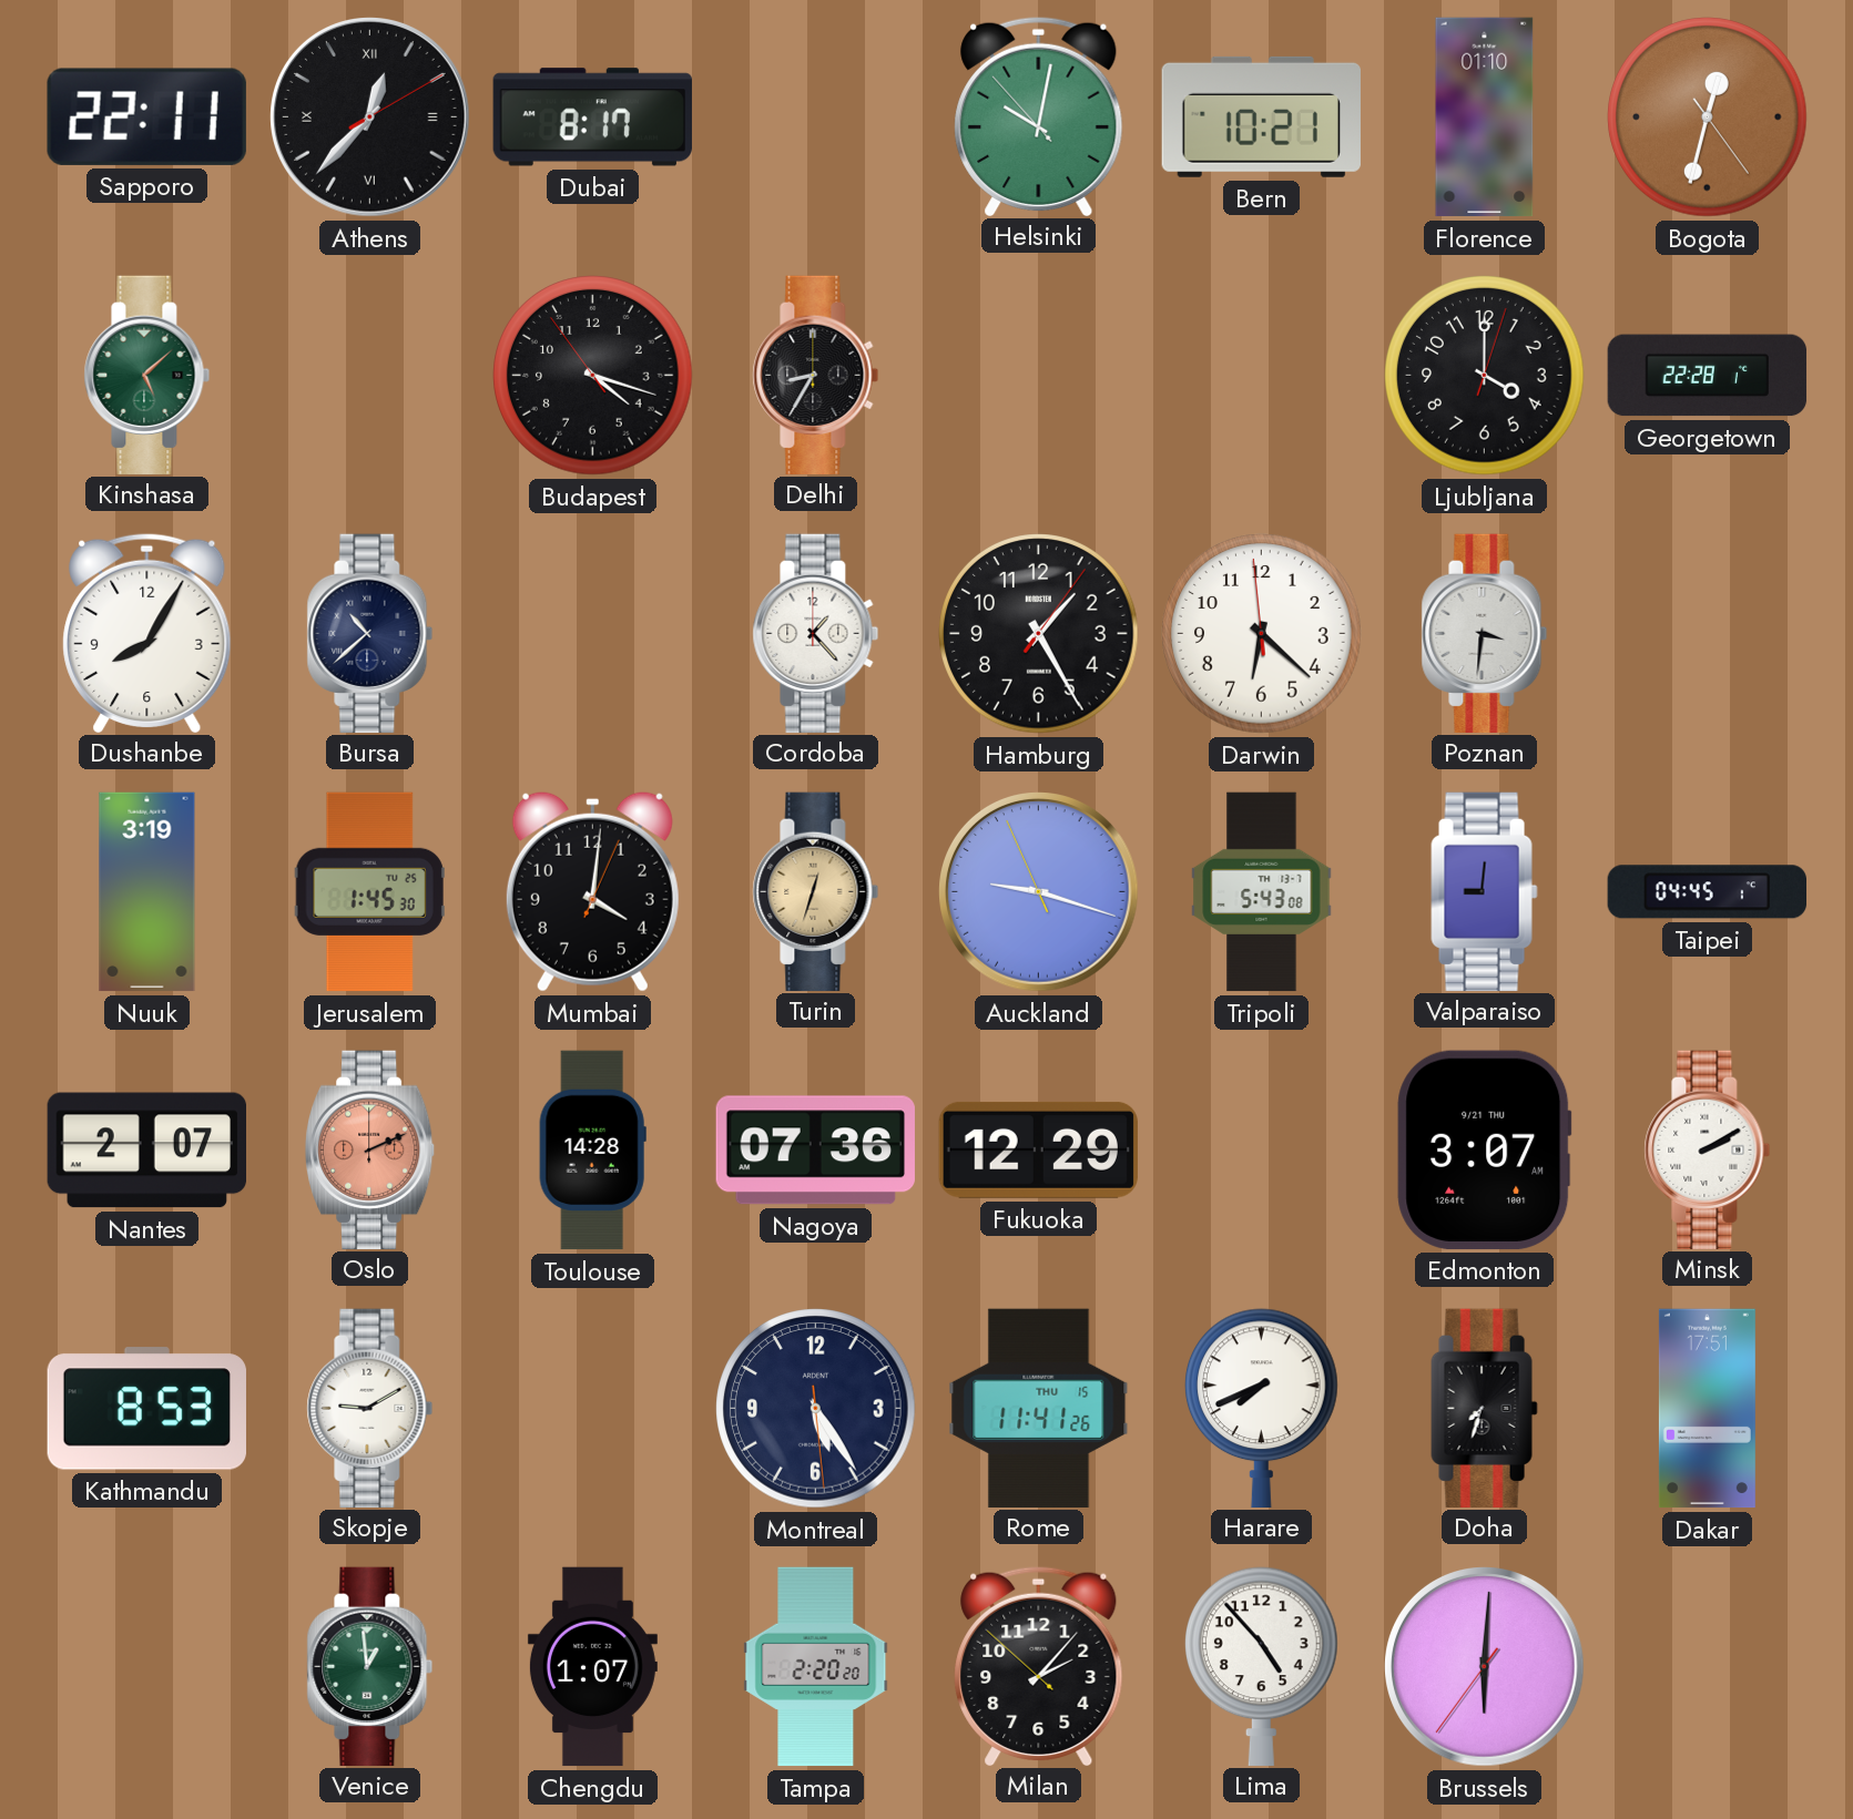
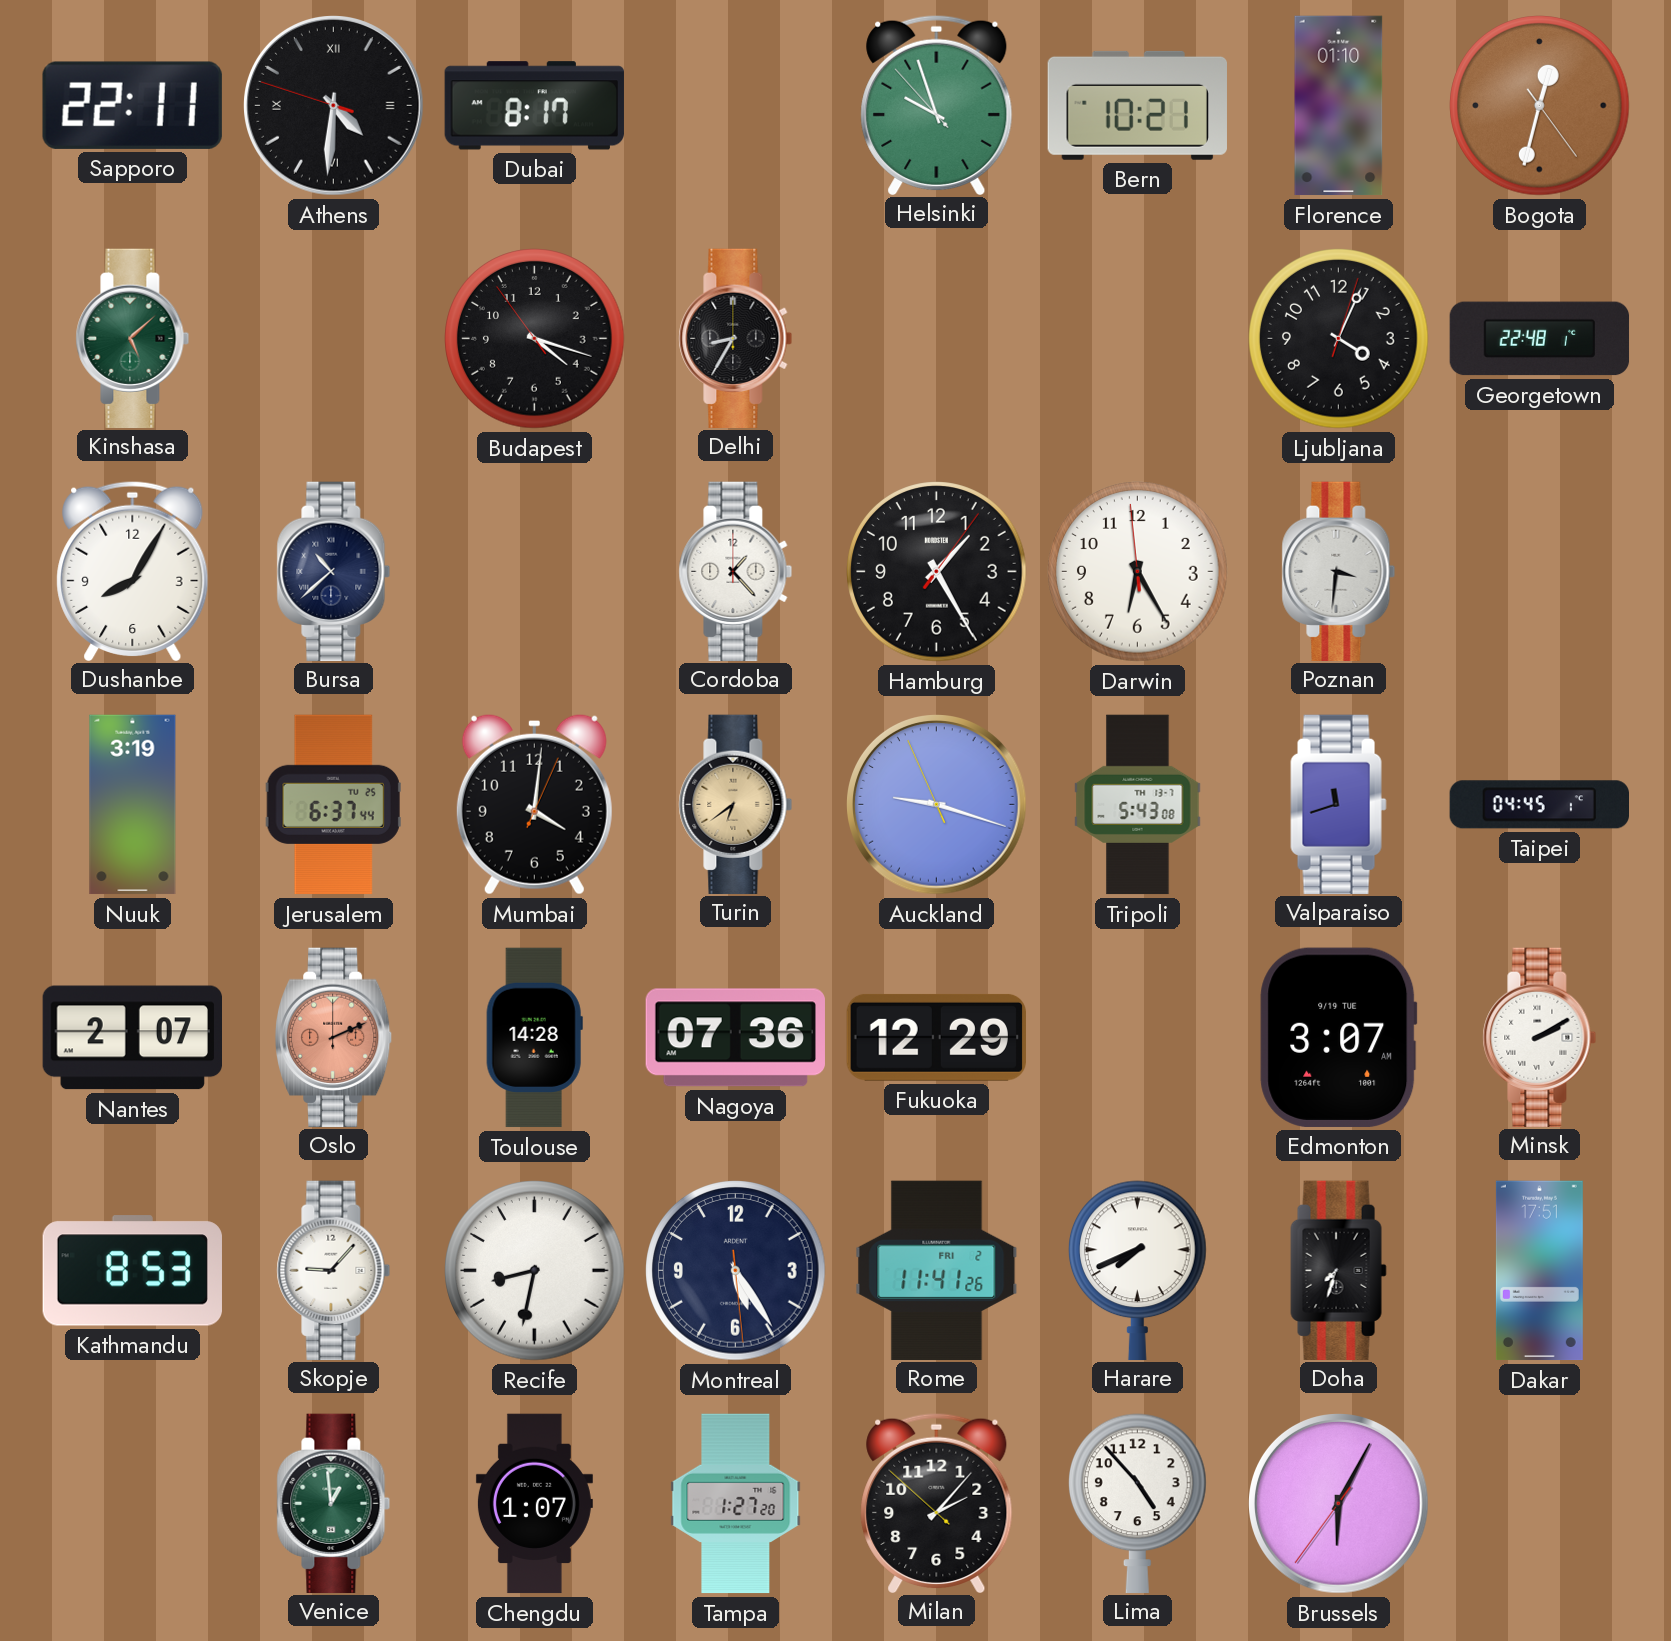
Athens: 12:37 -> 4:30 (334, 106)
Helsinki: 10:01 -> 9:56 (937, 104)
Ljubljana: 4:00 -> 4:04 (1339, 339)
Georgetown: 22:28 -> 22:48 (1540, 339)
Darwin: 6:21 -> 6:24 (1138, 572)
Jerusalem: 1:45 -> 6:37 (333, 805)
Turin: 12:33 -> 6:39 (736, 804)
Valparaiso: 9:01 -> 11:42 (1339, 804)
Edmonton date: 9/21 THU -> 9/19 TUE (1339, 1037)
Skopje: 9:10 -> 9:07 (334, 1270)
Recife: none -> 8:32 (535, 1271)
Rome date: THU 15 -> FRI 2 (937, 1270)
Tampa: 2:20 -> 1:27 (736, 1504)
Brussels: 6:00 -> 6:04 (1339, 1504)
